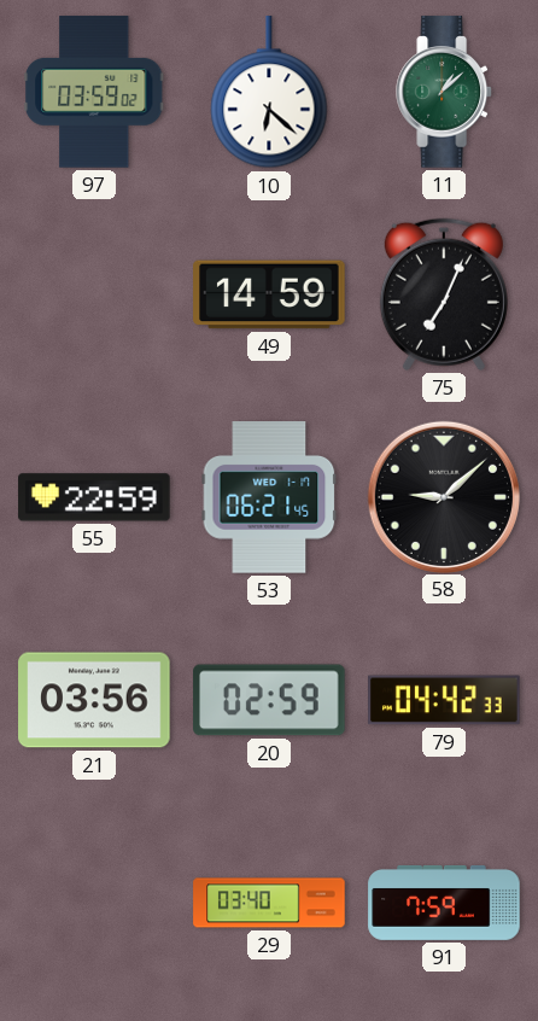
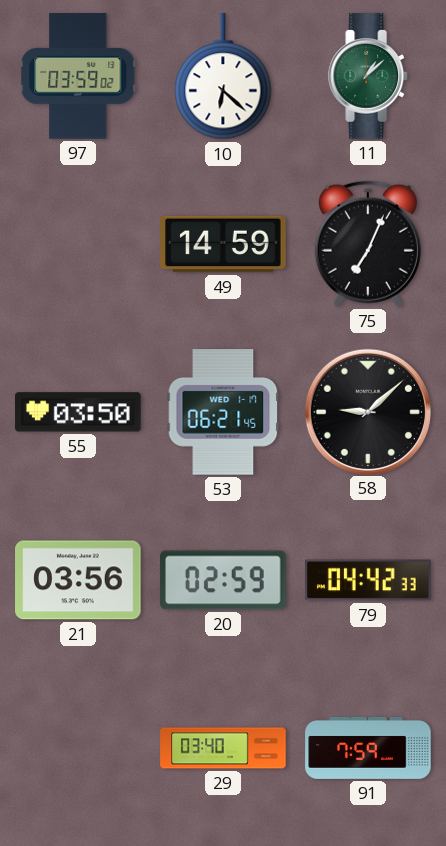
55: 22:59 -> 03:50 (78, 412)
